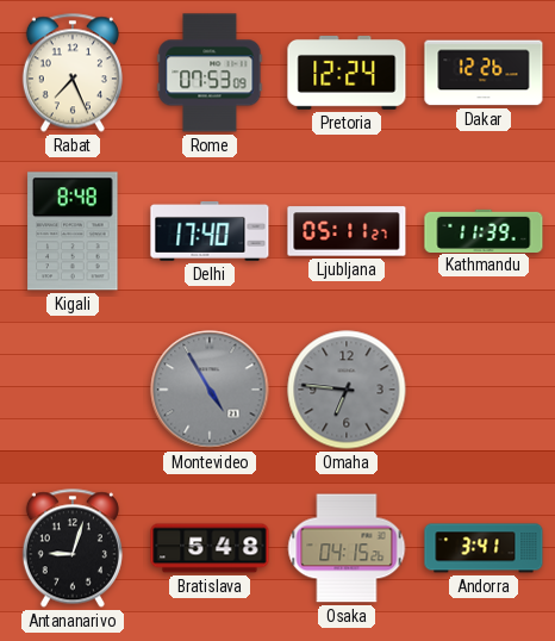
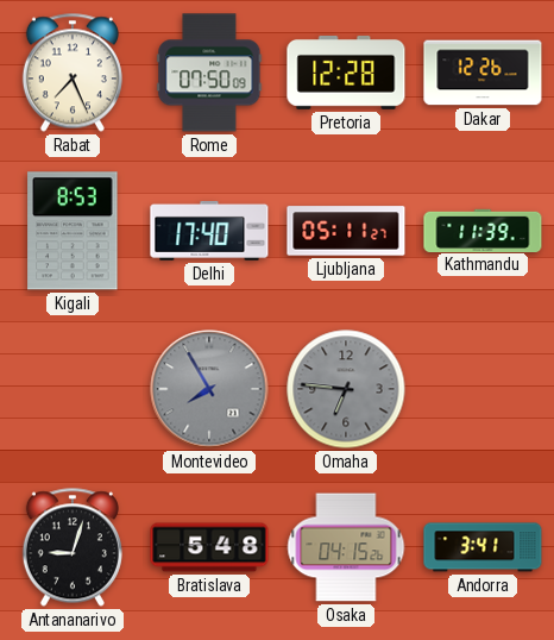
Rome: 07:53 -> 07:50 (209, 73)
Pretoria: 12:24 -> 12:28 (346, 74)
Kigali: 8:48 -> 8:53 (73, 231)
Montevideo: 4:55 -> 7:55 (209, 389)
